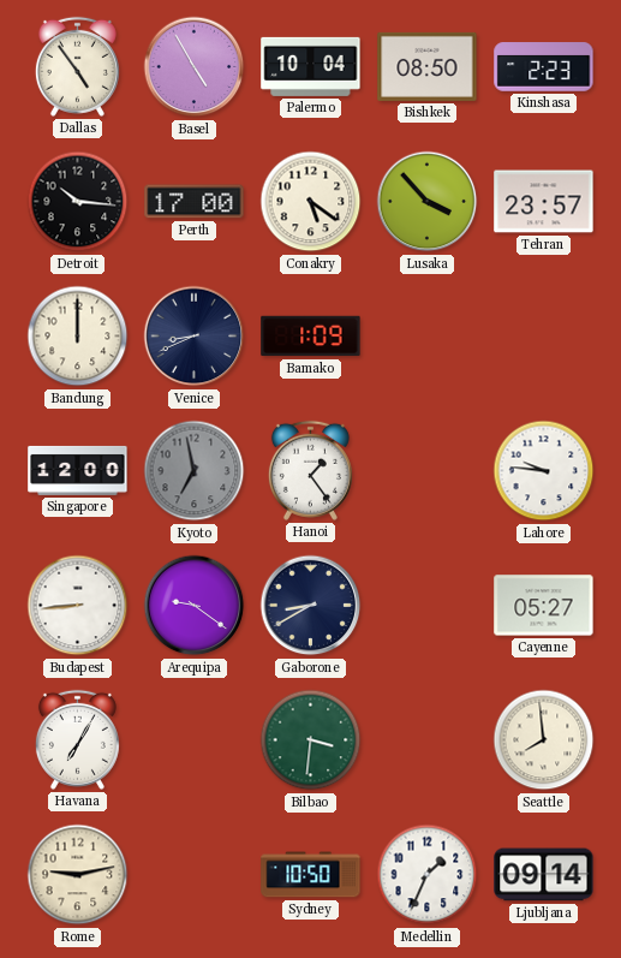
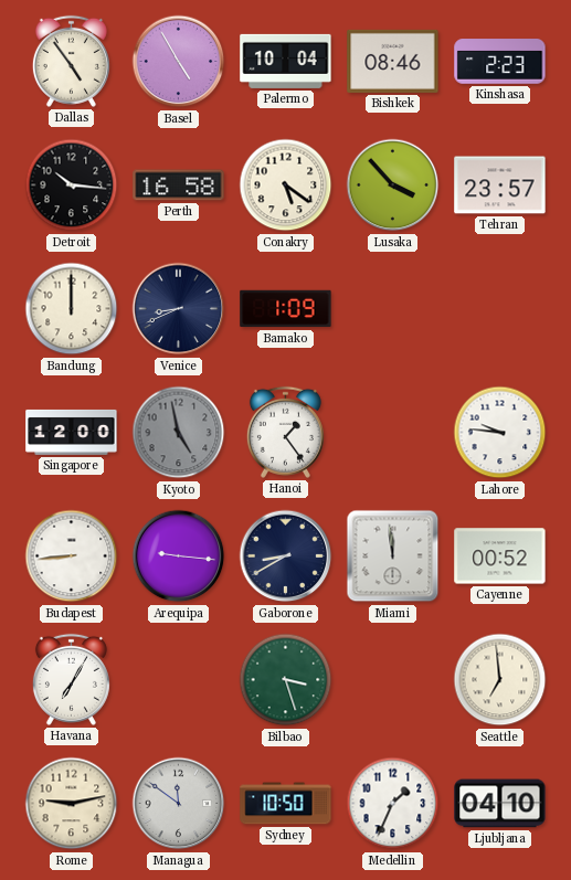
Bishkek: 08:50 -> 08:46 (393, 61)
Perth: 17:00 -> 16:58 (179, 185)
Kyoto: 6:58 -> 4:58 (179, 433)
Arequipa: 9:21 -> 9:16 (179, 556)
Miami: none -> 11:59 (393, 556)
Cayenne: 05:27 -> 00:52 (500, 556)
Bilbao: 3:31 -> 3:27 (286, 680)
Seattle: 7:59 -> 6:59 (500, 680)
Managua: none -> 11:51 (179, 804)
Ljubljana: 09:14 -> 04:10 (500, 804)
